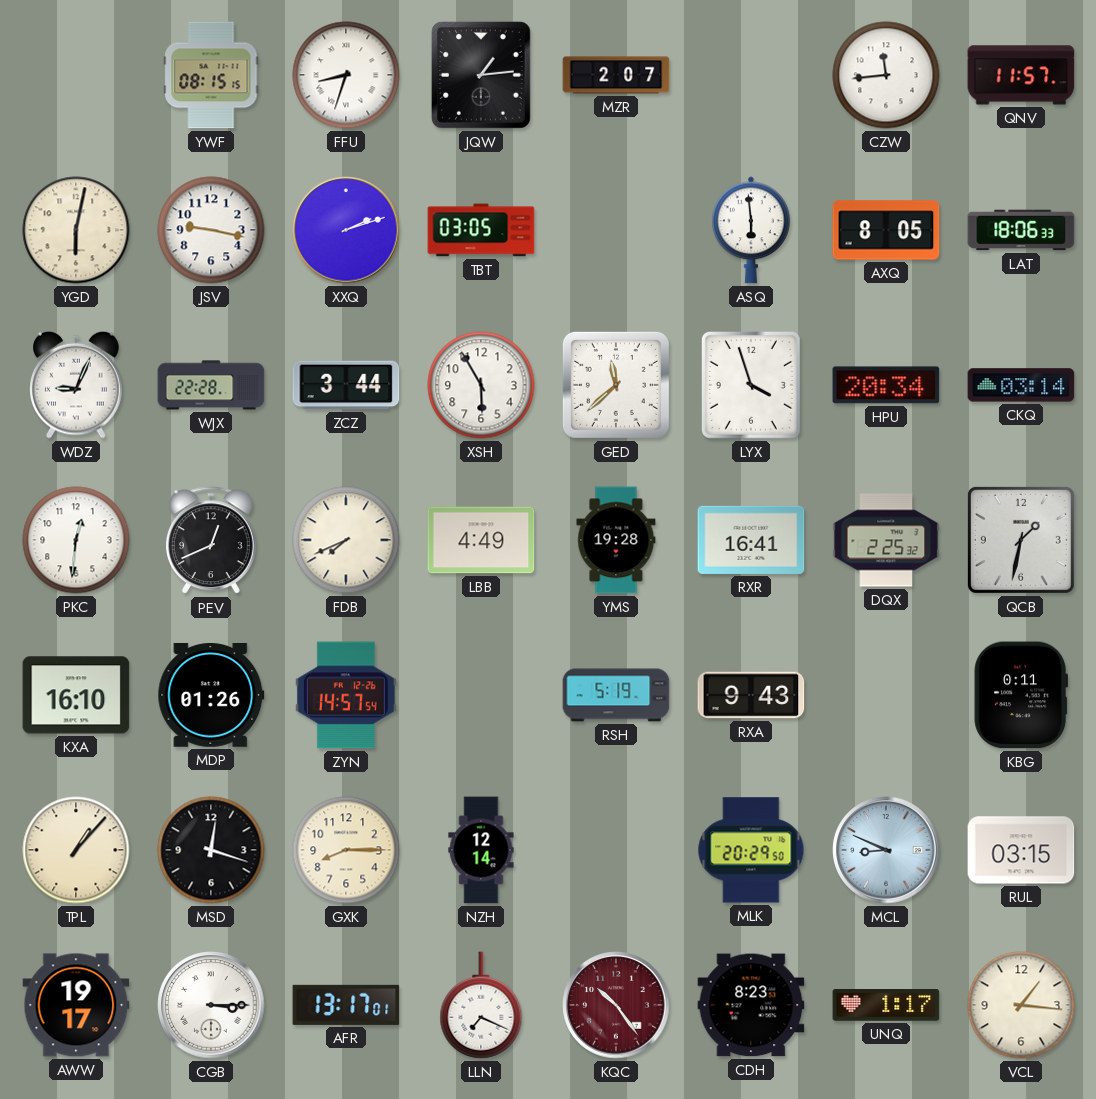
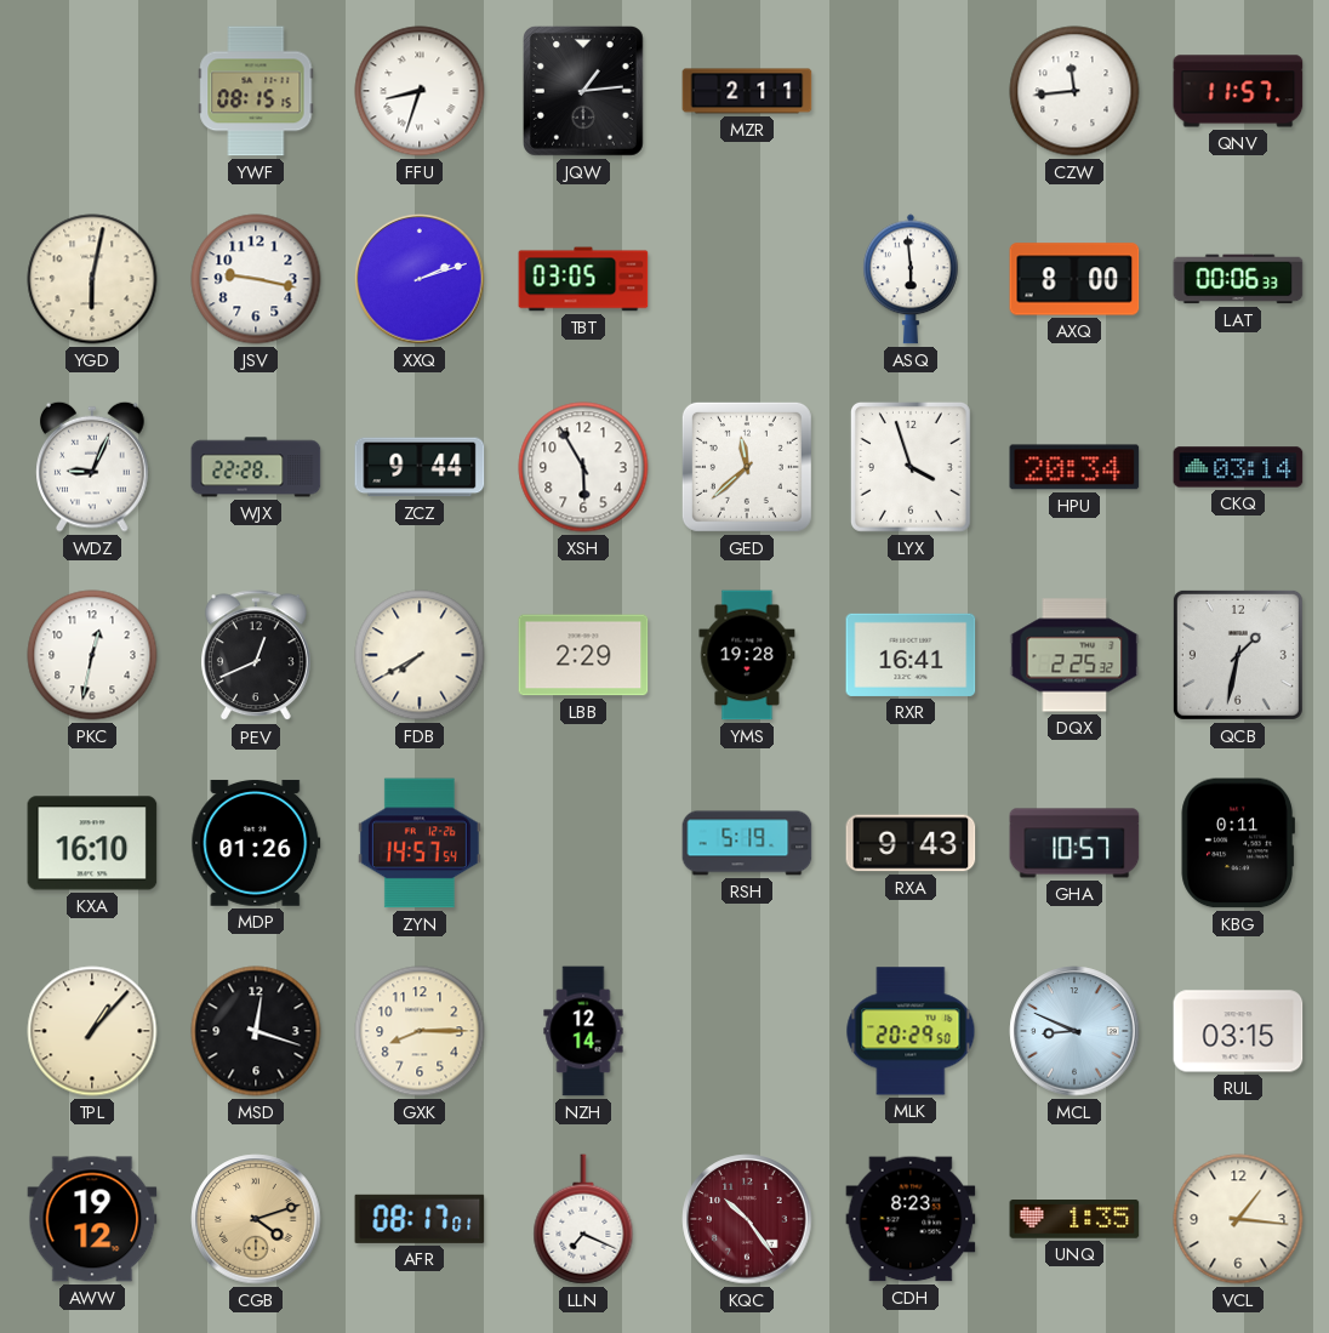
MZR: 2:07 -> 2:11 (747, 91)
AXQ: 8:05 -> 8:00 (1074, 279)
LAT: 18:06 -> 00:06 (1238, 279)
ZCZ: 3:44 -> 9:44 (420, 467)
PKC: 12:31 -> 12:32 (92, 655)
FDB: 7:41 -> 7:40 (420, 655)
LBB: 4:49 -> 2:29 (583, 655)
GHA: none -> 10:57 (1074, 843)
AWW: 19:17 -> 19:12 (92, 1219)
CGB: 3:15 -> 4:12 (256, 1219)
CGB dial: white -> champagne (256, 1219)
AFR: 13:17 -> 08:17 (420, 1219)
UNQ: 1:17 -> 1:35 (1074, 1220)
